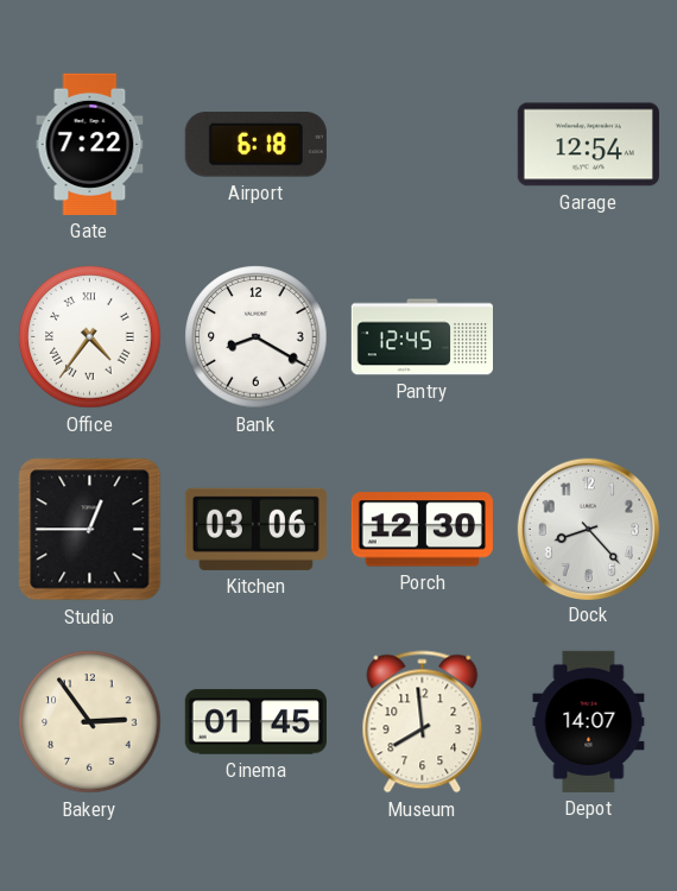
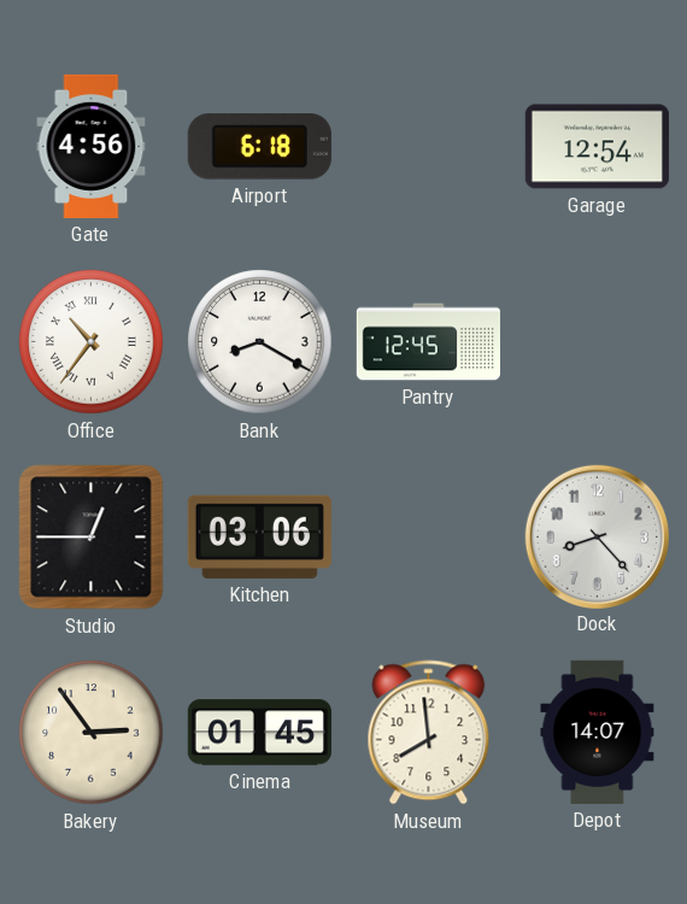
Gate: 7:22 -> 4:56 (92, 146)
Office: 4:36 -> 10:36 (92, 342)
Porch: 12:30 -> none (422, 530)
